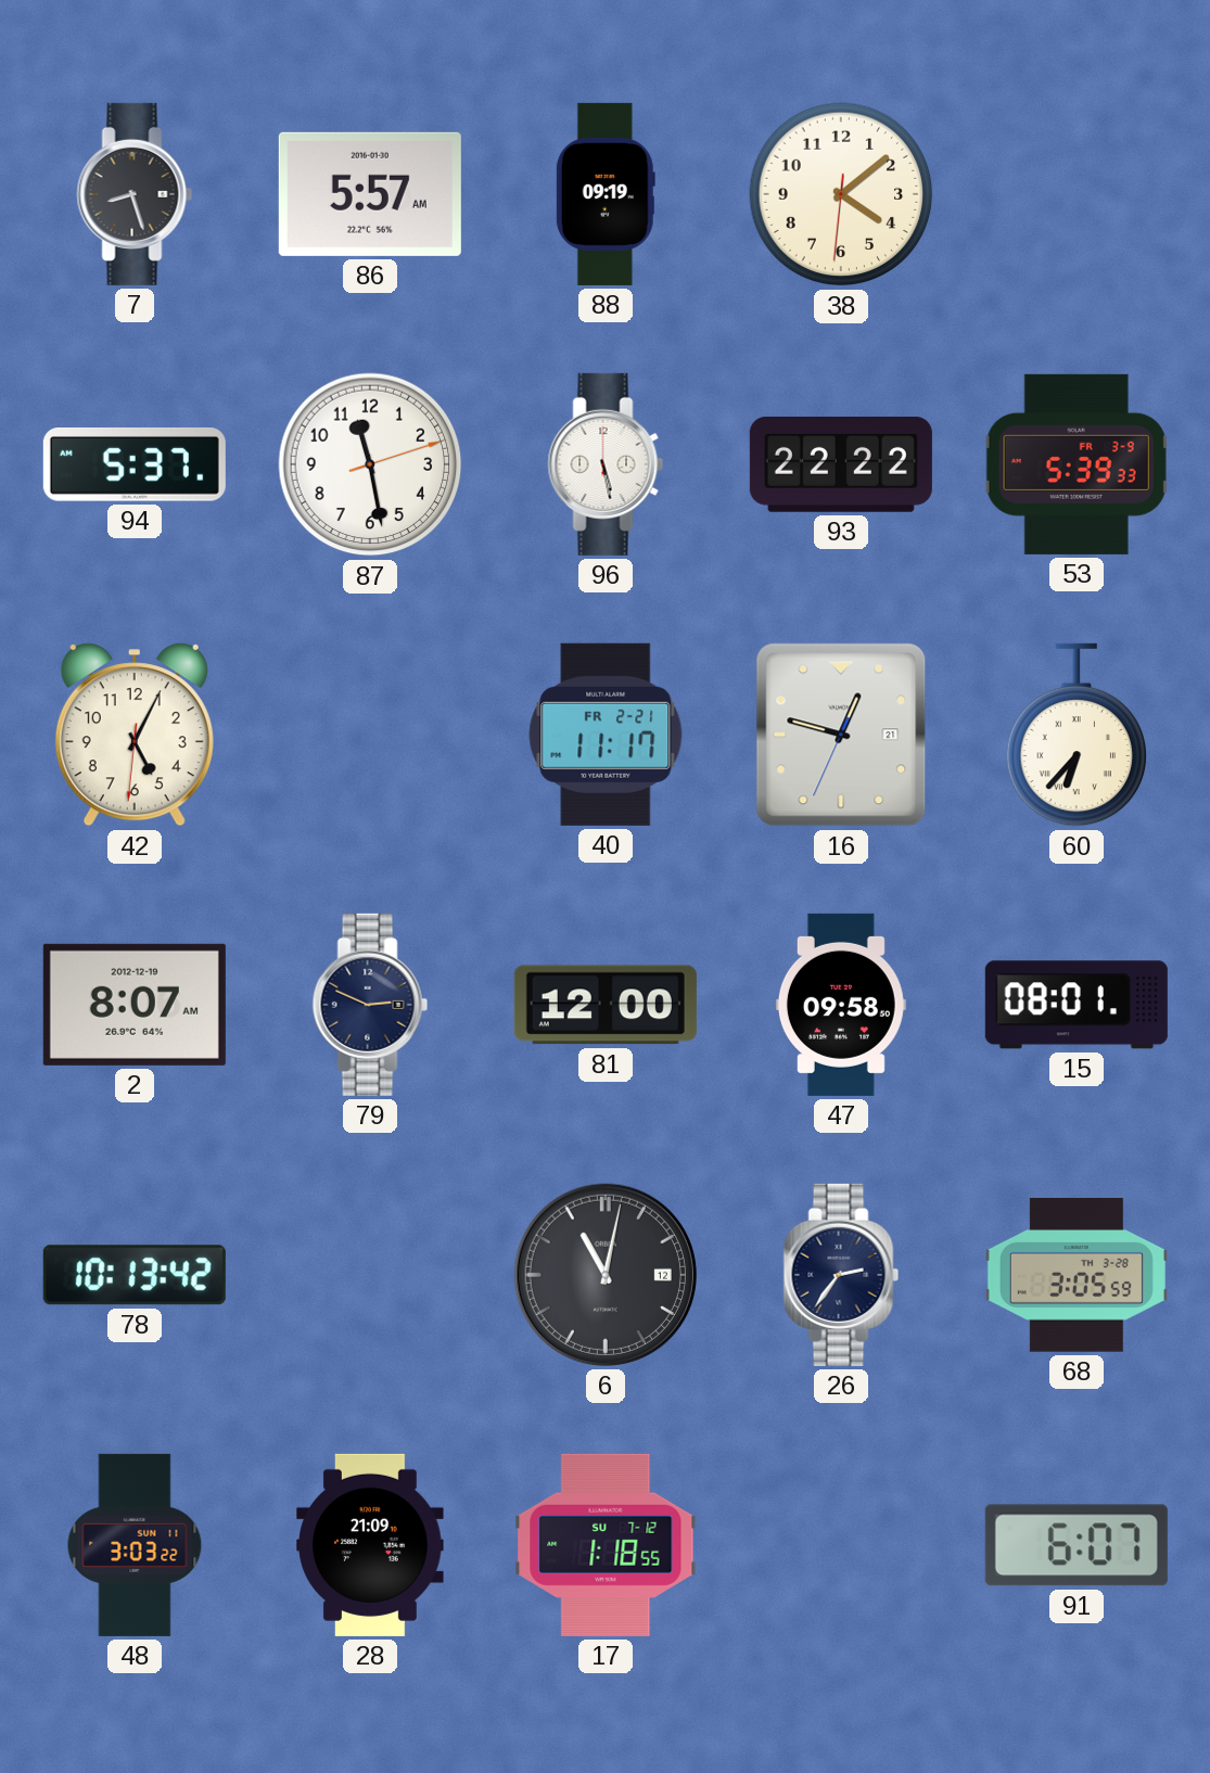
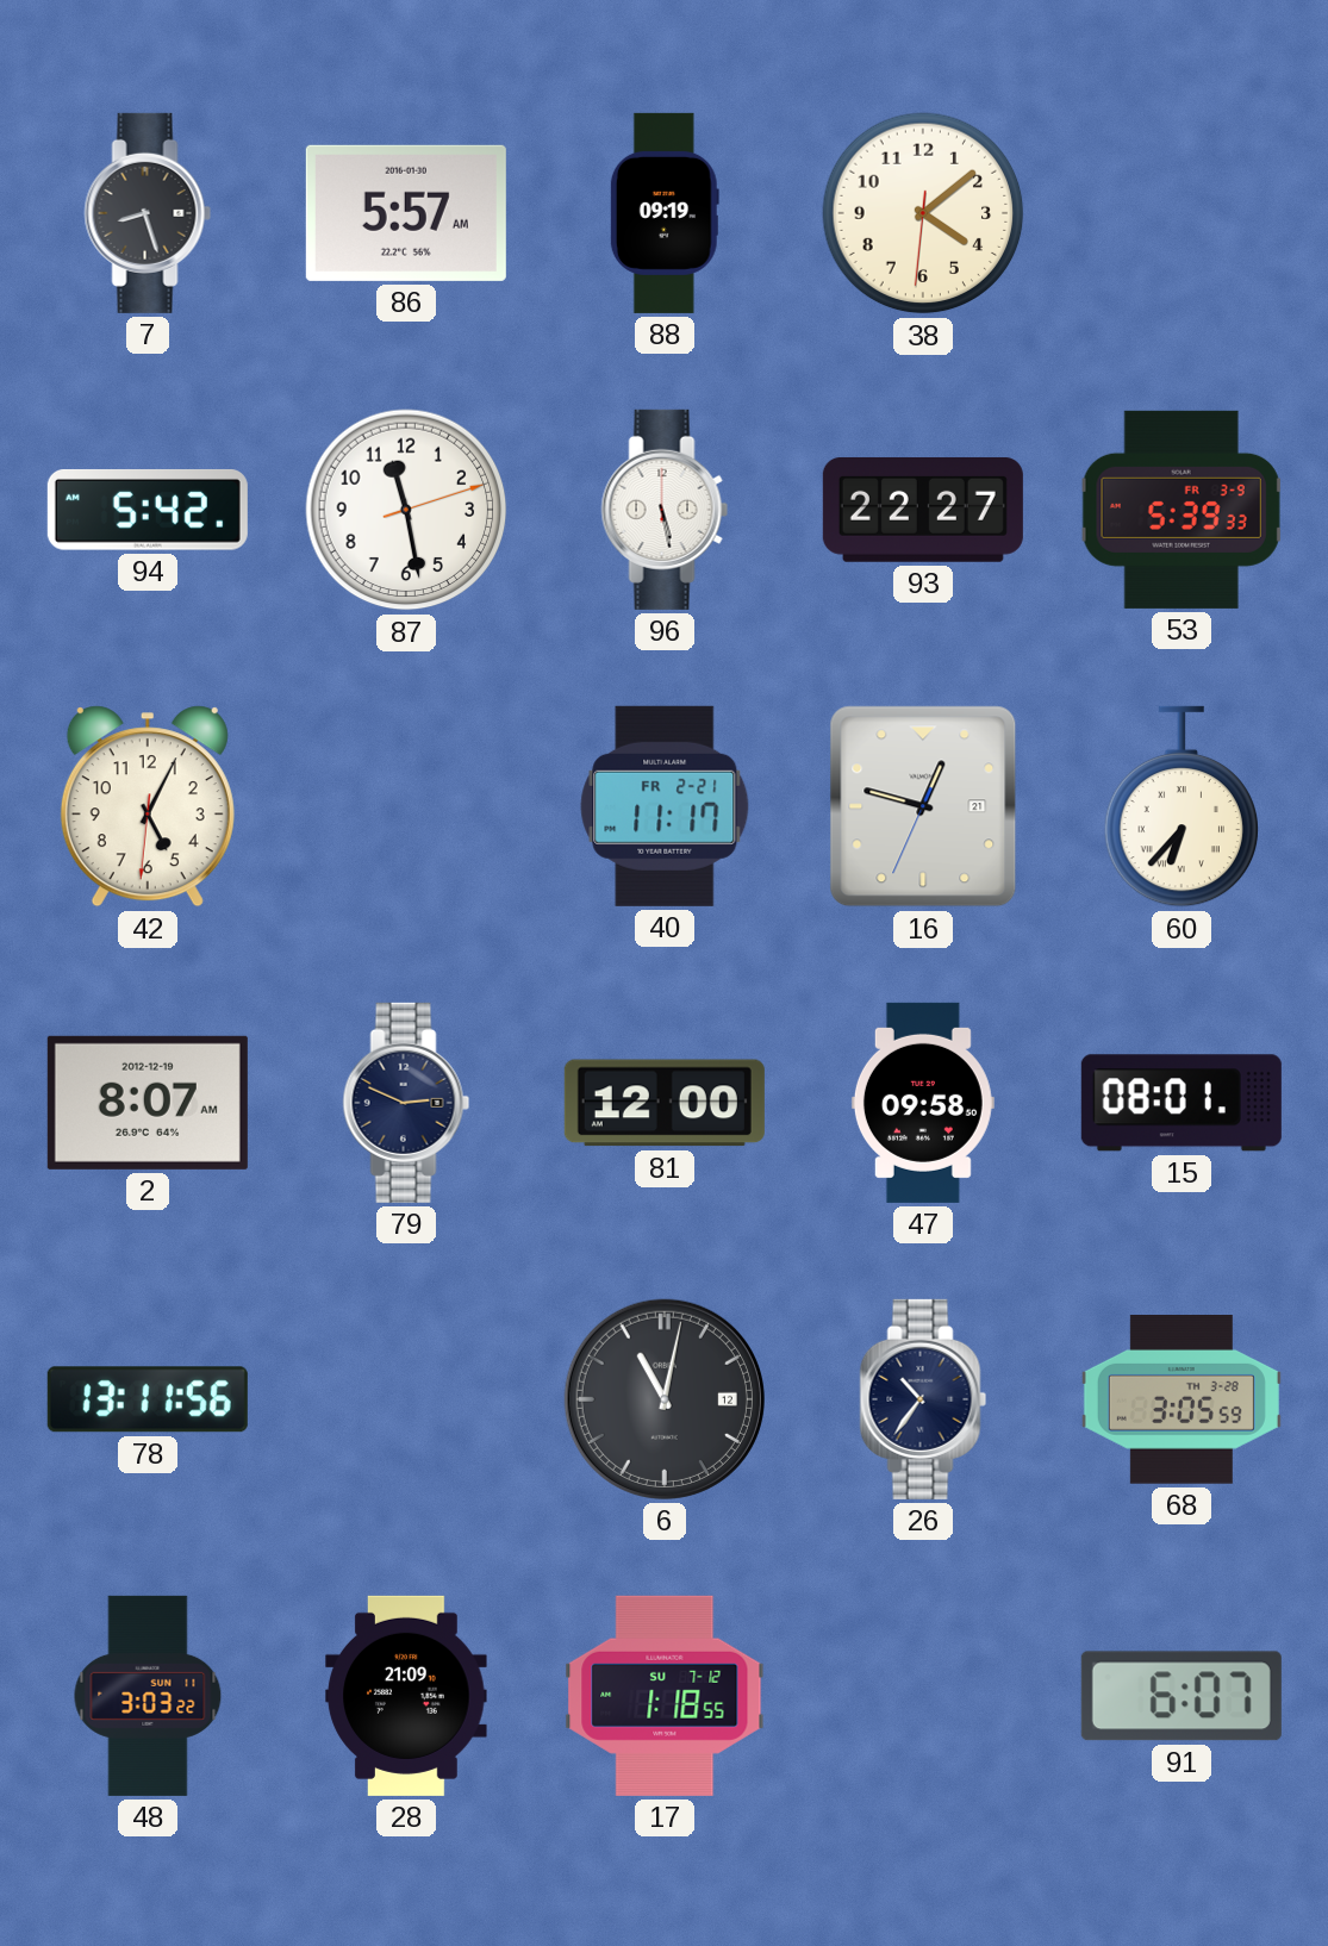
94: 5:37 -> 5:42 (148, 510)
93: 22:22 -> 22:27 (923, 510)
78: 10:13 -> 13:11 (148, 1399)
26: 2:36 -> 10:36 (923, 1399)
